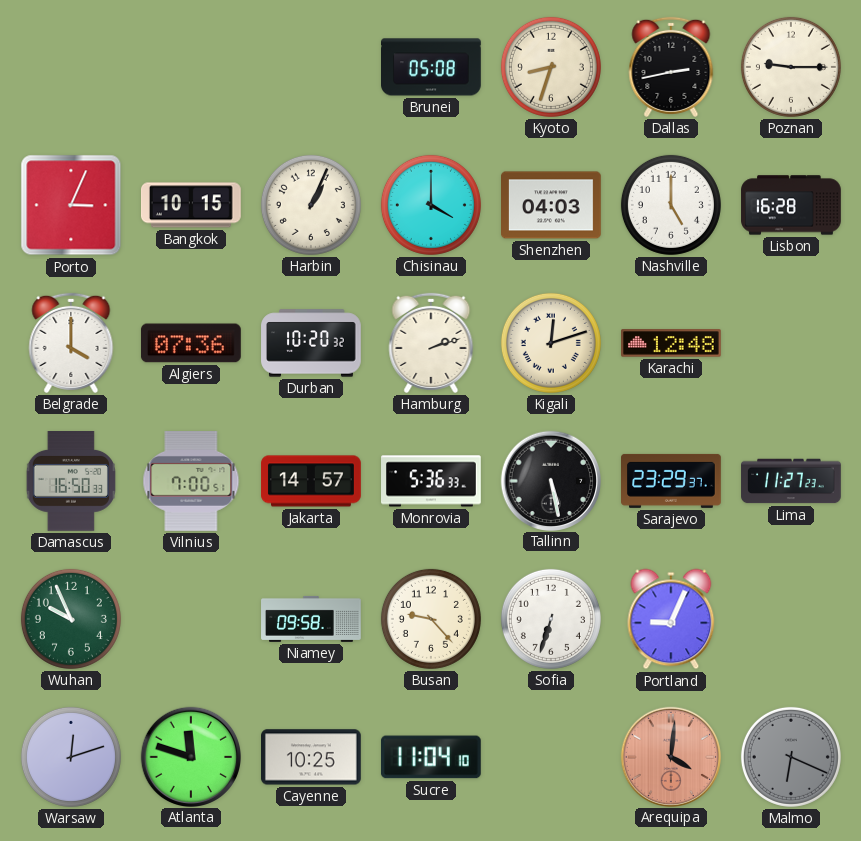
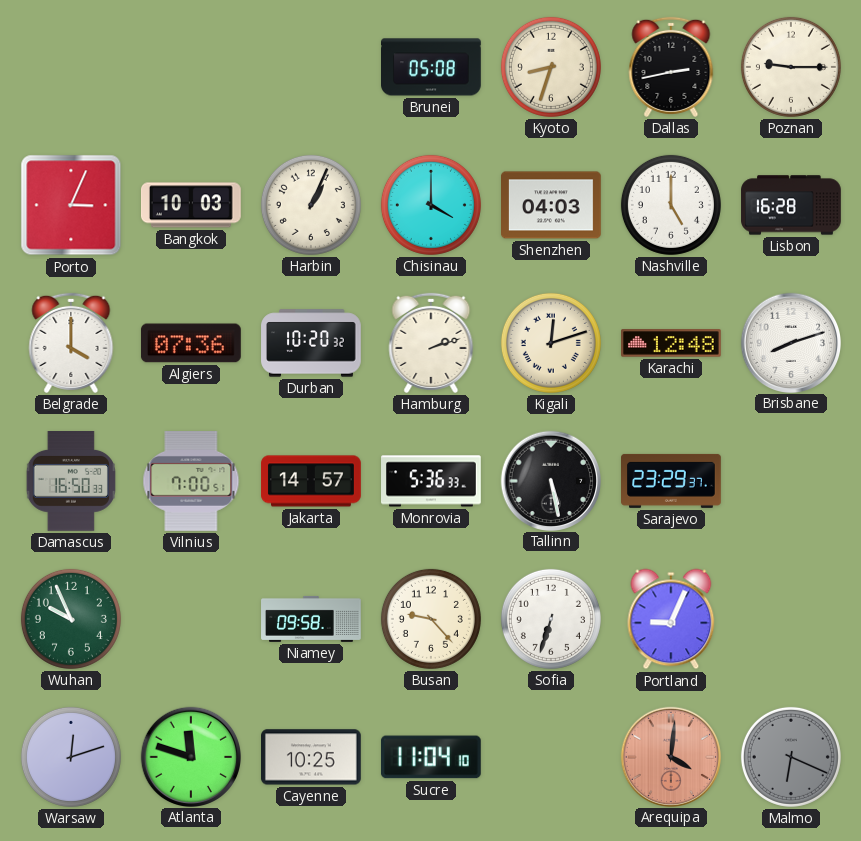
Bangkok: 10:15 -> 10:03 (191, 205)
Brisbane: none -> 8:12 (790, 342)
Lima: 11:27 -> none (791, 481)
